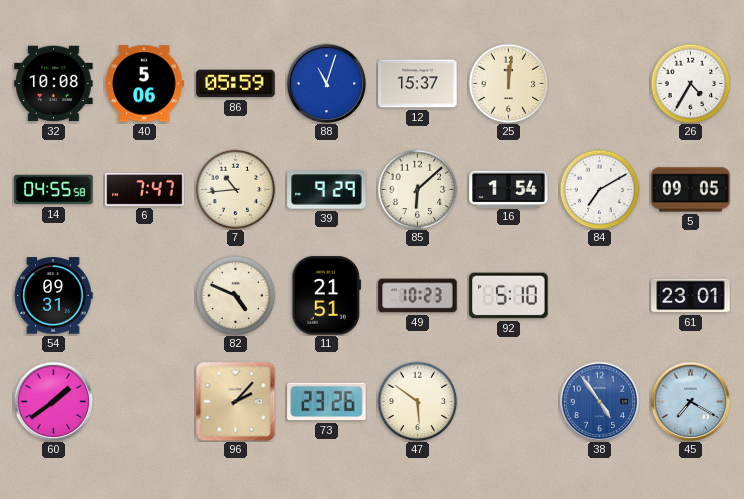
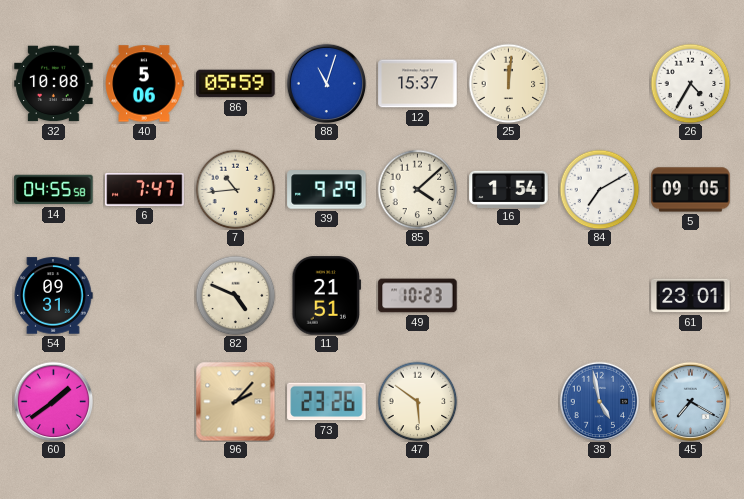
85: 6:08 -> 4:08 (417, 189)
92: 5:10 -> none (509, 296)
38: 4:54 -> 4:58 (599, 401)
